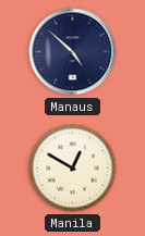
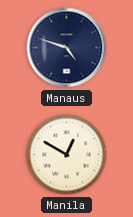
Manaus: 4:52 -> 4:48 (67, 48)
